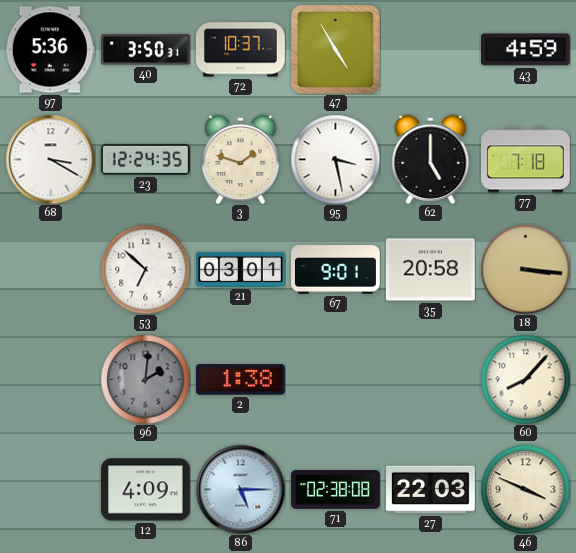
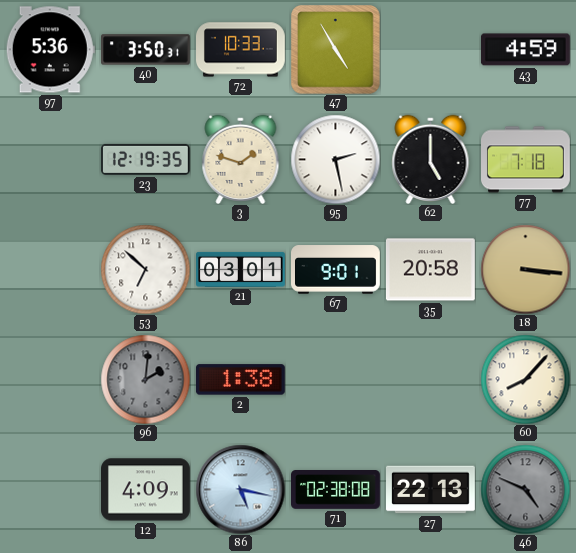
72: 10:37 -> 10:33 (241, 50)
68: 3:20 -> none (50, 159)
23: 12:24 -> 12:19 (145, 159)
95: 3:28 -> 2:28 (335, 159)
86: 5:15 -> 5:17 (240, 489)
27: 22:03 -> 22:13 (431, 490)
46: 3:49 -> 4:49 (525, 489)
46 dial: cream -> grey (525, 489)
